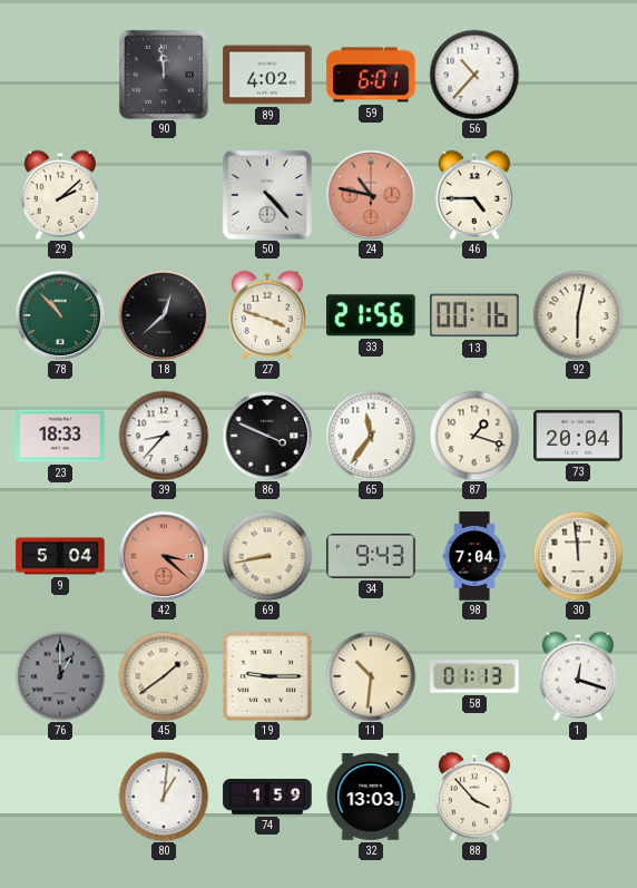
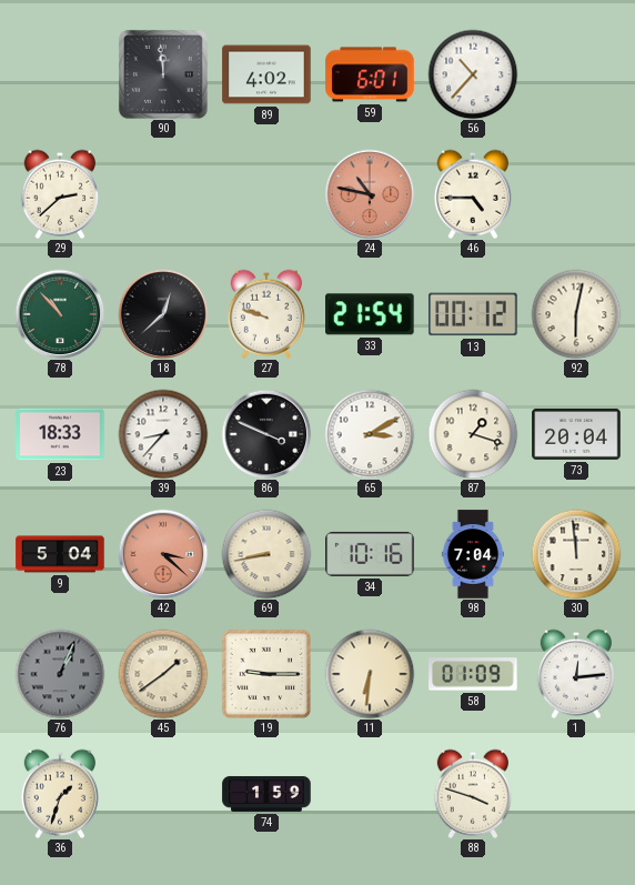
29: 2:08 -> 2:38 (59, 194)
50: 4:23 -> none (267, 195)
27: 3:48 -> 9:48 (265, 314)
33: 21:56 -> 21:54 (371, 314)
13: 00:16 -> 00:12 (473, 314)
65: 11:36 -> 3:10 (370, 434)
34: 9:43 -> 10:16 (370, 554)
76: 1:00 -> 1:04 (60, 674)
11: 10:31 -> 6:31 (370, 674)
58: 01:13 -> 01:09 (473, 674)
1: 12:18 -> 12:14 (575, 674)
36: none -> 1:33 (59, 794)
80: 1:01 -> none (164, 797)
32: 13:03 -> none (371, 798)
88: 3:53 -> 3:48 (472, 794)
